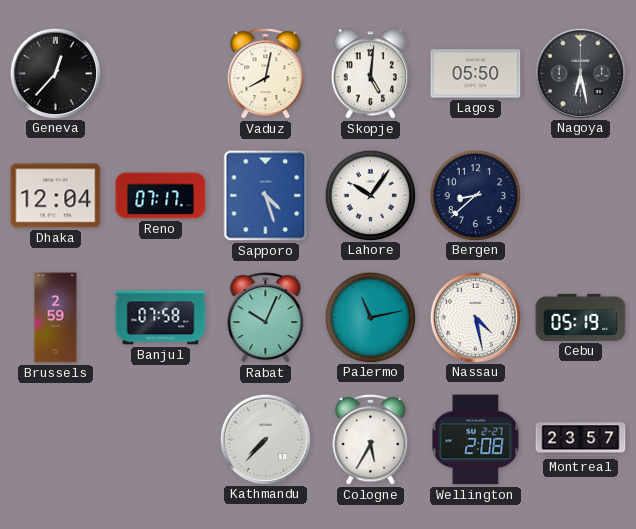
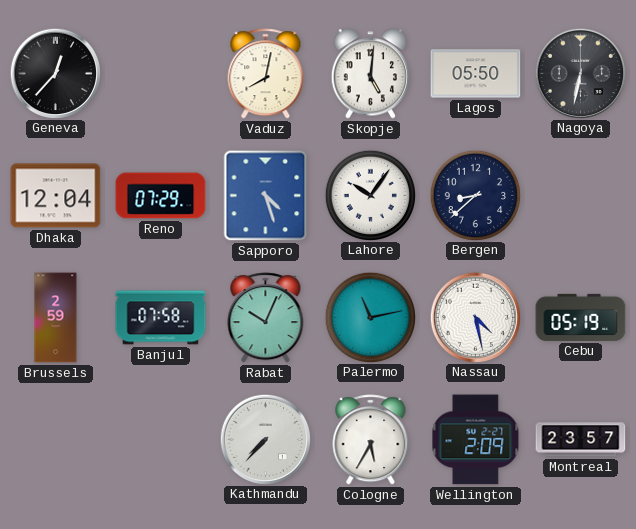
Nagoya: 6:28 -> 6:32 (580, 73)
Reno: 07:17 -> 07:29 (161, 196)
Wellington: 2:08 -> 2:09 (476, 440)
